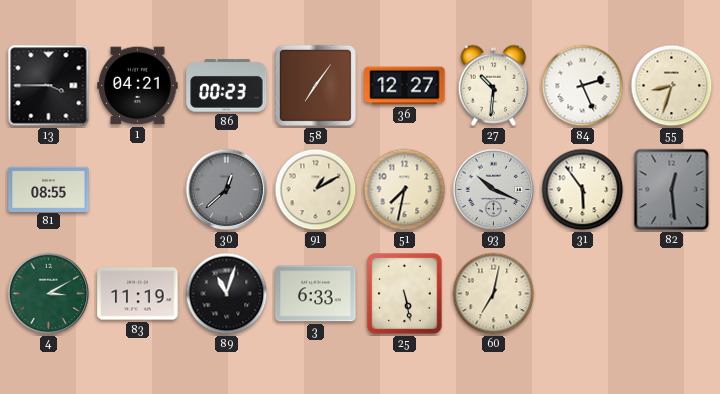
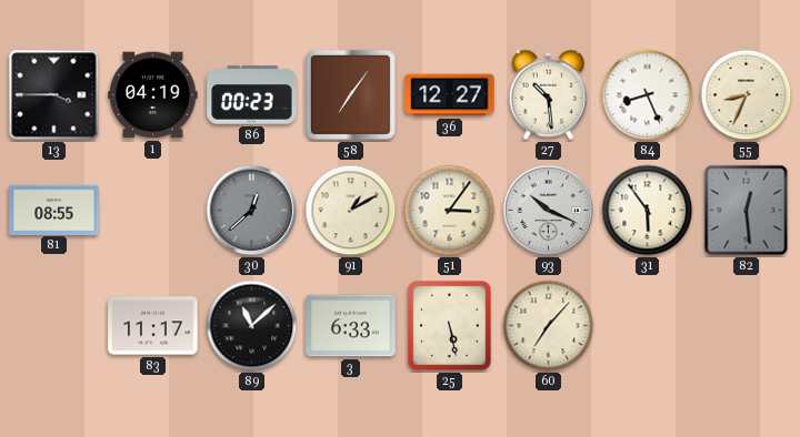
1: 04:21 -> 04:19 (153, 95)
27: 10:31 -> 10:29 (549, 94)
84: 2:26 -> 8:26 (648, 95)
55: 8:33 -> 8:34 (747, 95)
51: 7:32 -> 3:06 (450, 211)
4: 3:10 -> none (49, 294)
83: 11:19 -> 11:17 (153, 326)
89: 11:03 -> 11:08 (252, 326)
60: 7:02 -> 7:07 (549, 326)
